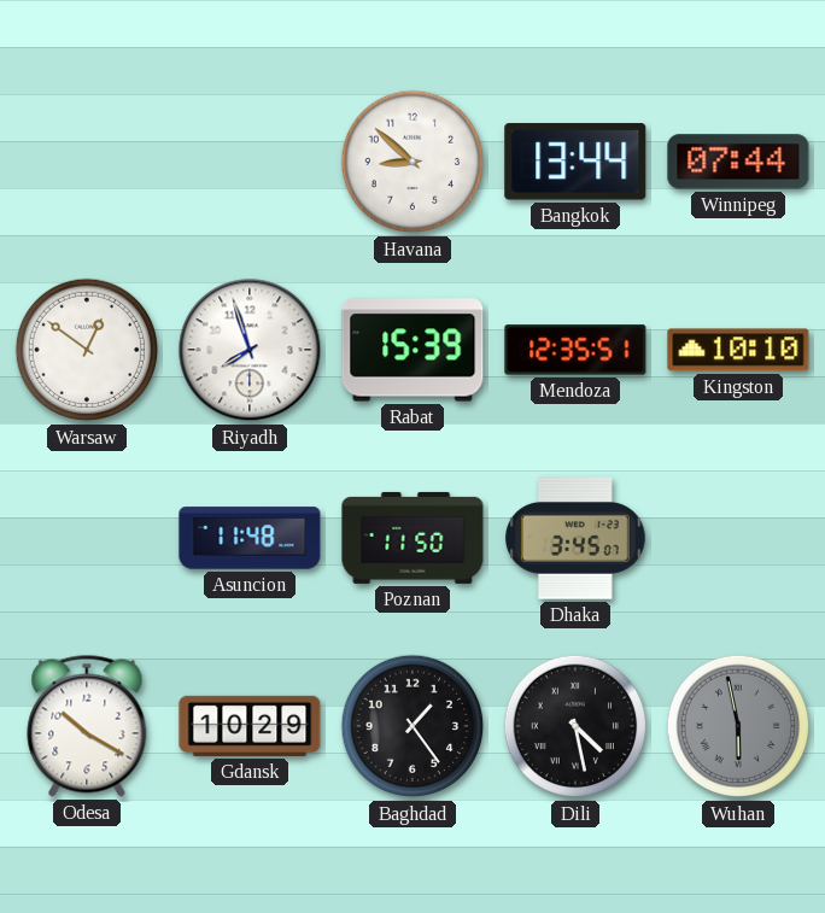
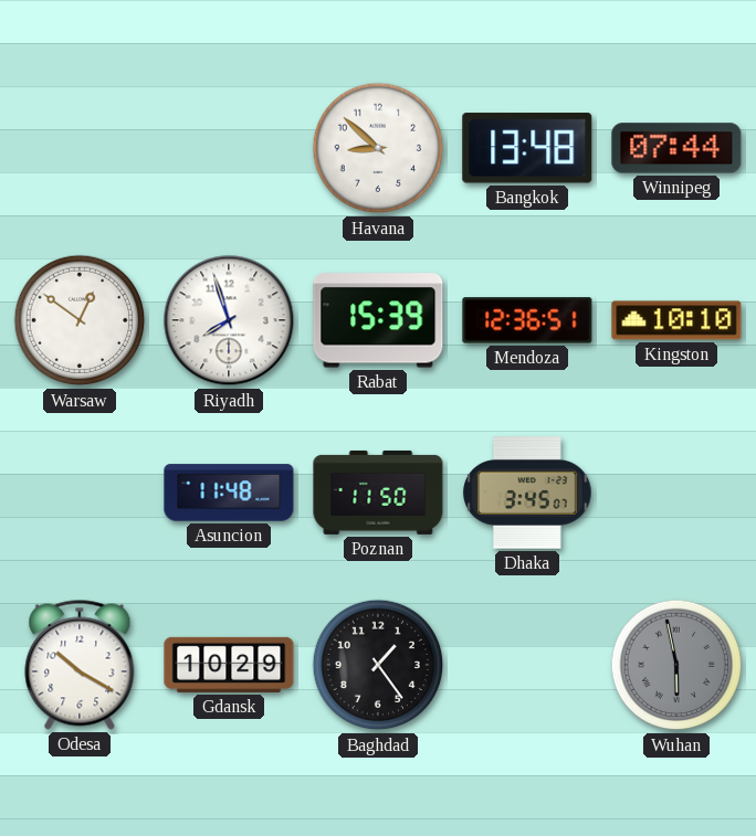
Bangkok: 13:44 -> 13:48 (527, 149)
Mendoza: 12:35 -> 12:36 (527, 320)
Dili: 4:28 -> none (575, 726)
